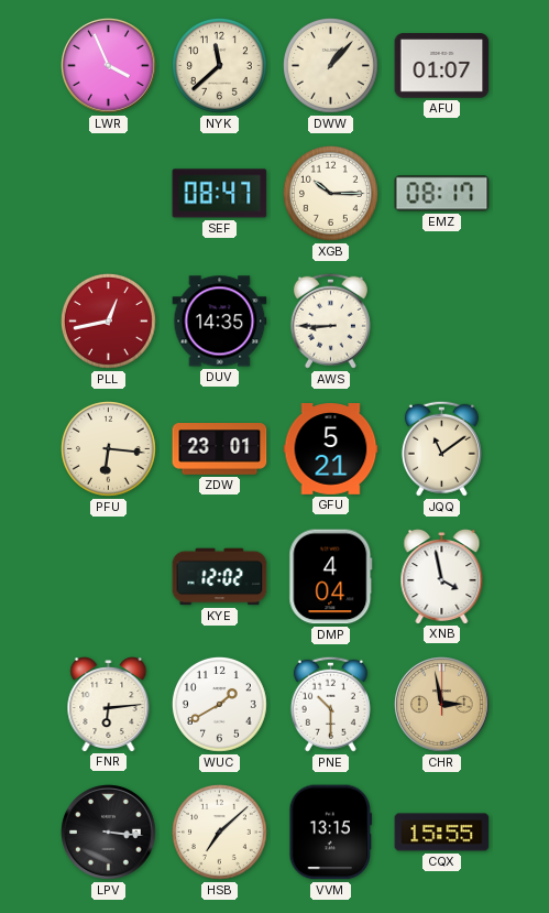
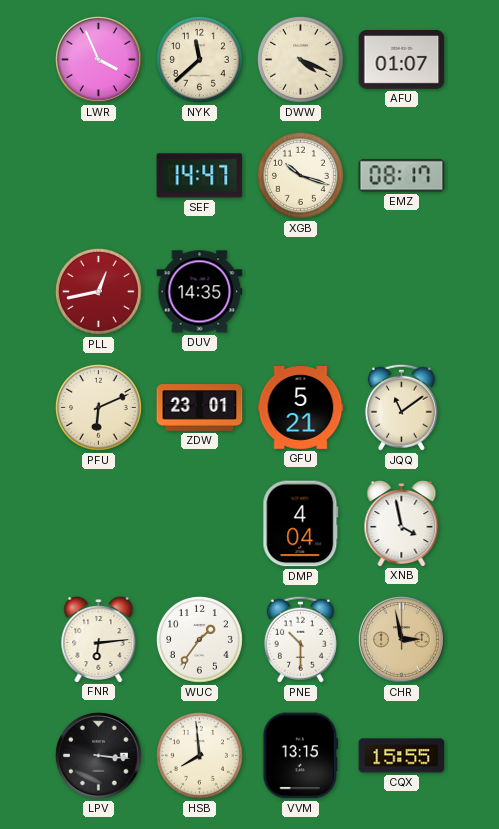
DWW: 1:07 -> 4:19 (300, 59)
SEF: 08:47 -> 14:47 (200, 176)
XGB: 10:15 -> 10:18 (300, 175)
AWS: 8:45 -> none (330, 320)
PFU: 6:16 -> 6:11 (98, 407)
KYE: 12:02 -> none (220, 577)
WUC: 1:40 -> 1:36 (199, 639)
HSB: 7:08 -> 7:59 (199, 755)
